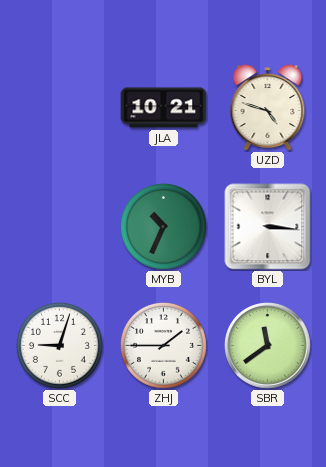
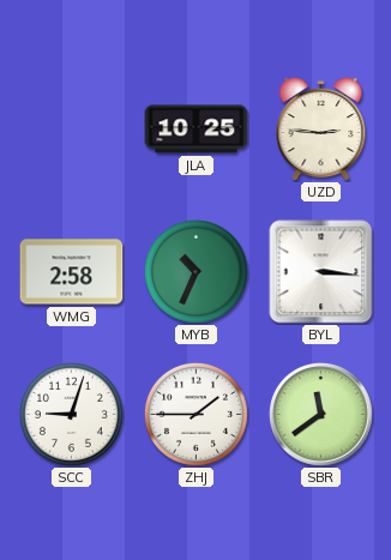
JLA: 10:21 -> 10:25 (197, 130)
UZD: 4:48 -> 2:46 (321, 130)
WMG: none -> 2:58 (72, 272)
